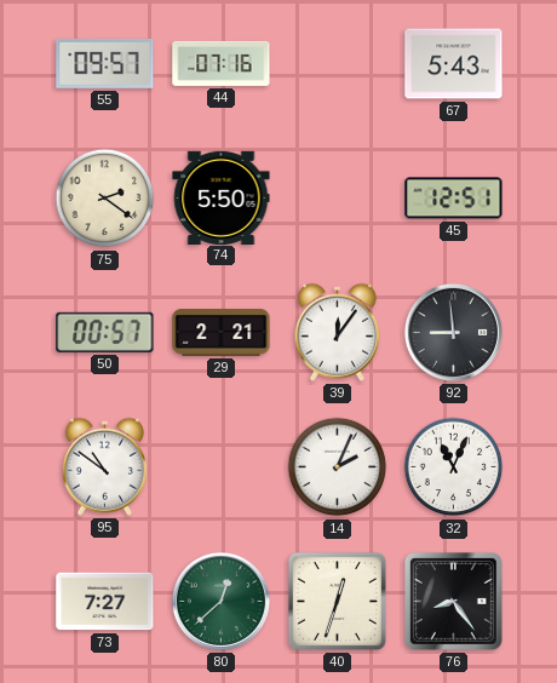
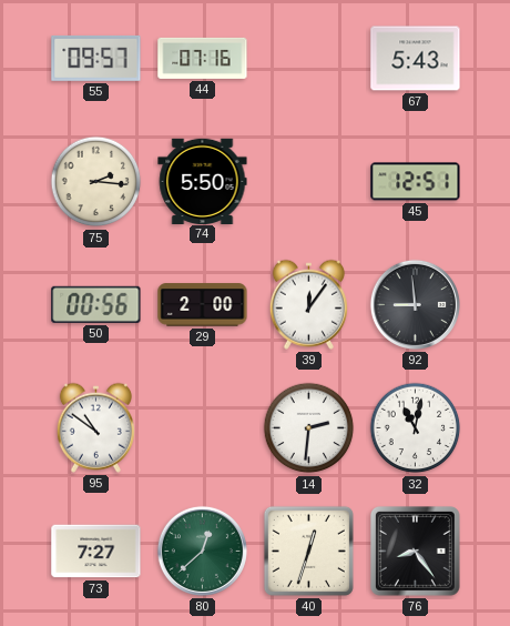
75: 2:21 -> 2:16 (96, 182)
50: 00:57 -> 00:56 (96, 304)
29: 2:21 -> 2:00 (203, 305)
14: 2:04 -> 2:31 (309, 428)
32: 11:04 -> 11:02 (416, 428)
